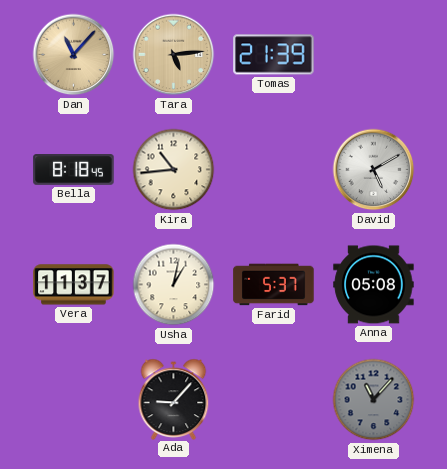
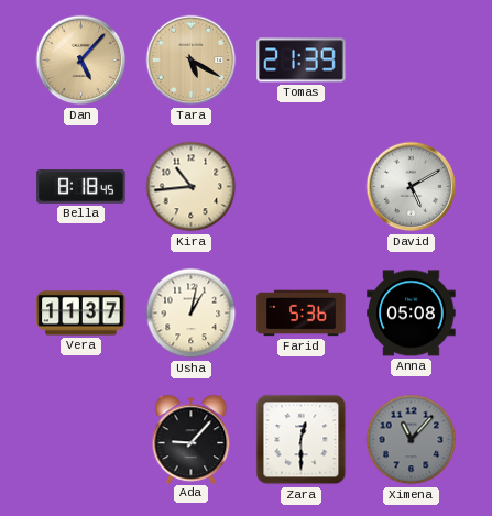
Dan: 11:07 -> 5:07 (81, 61)
Tara: 5:14 -> 5:20 (192, 61)
Farid: 5:37 -> 5:36 (302, 314)
Zara: none -> 12:30 (302, 440)
